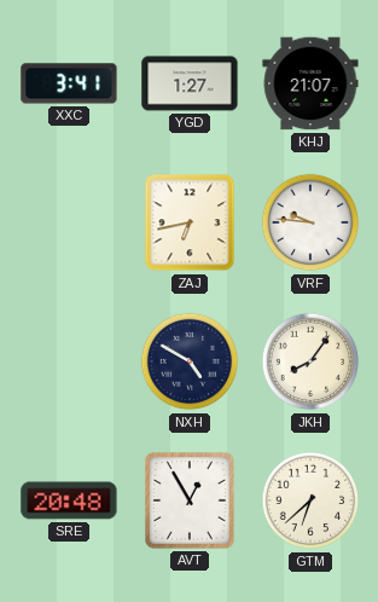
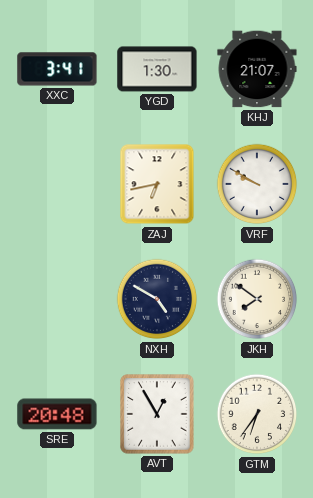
YGD: 1:27 -> 1:30 (157, 69)
VRF: 9:46 -> 9:50 (257, 184)
JKH: 8:06 -> 7:51 (257, 299)
GTM: 6:38 -> 6:36 (257, 414)
